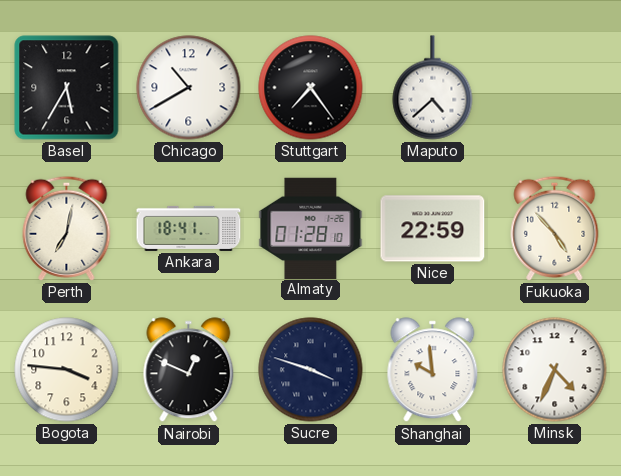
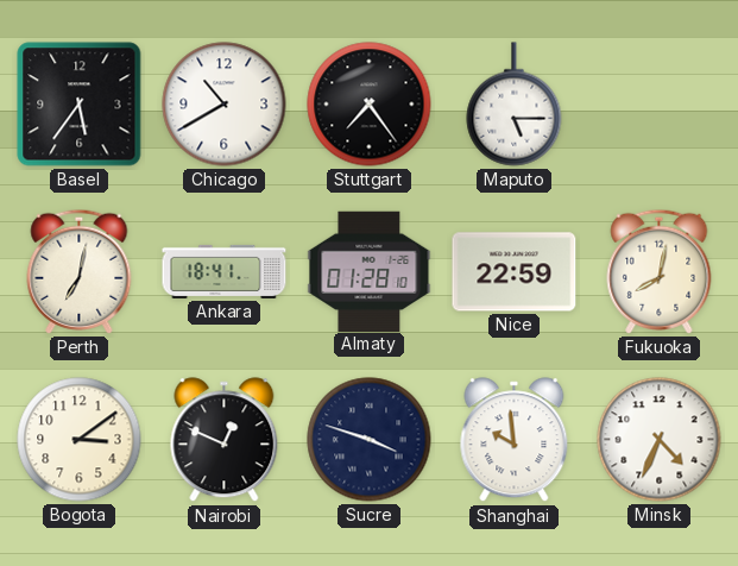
Basel: 5:35 -> 5:36 (80, 105)
Maputo: 4:38 -> 5:15 (515, 105)
Fukuoka: 4:53 -> 8:02 (660, 271)
Bogota: 3:46 -> 3:09 (80, 440)
